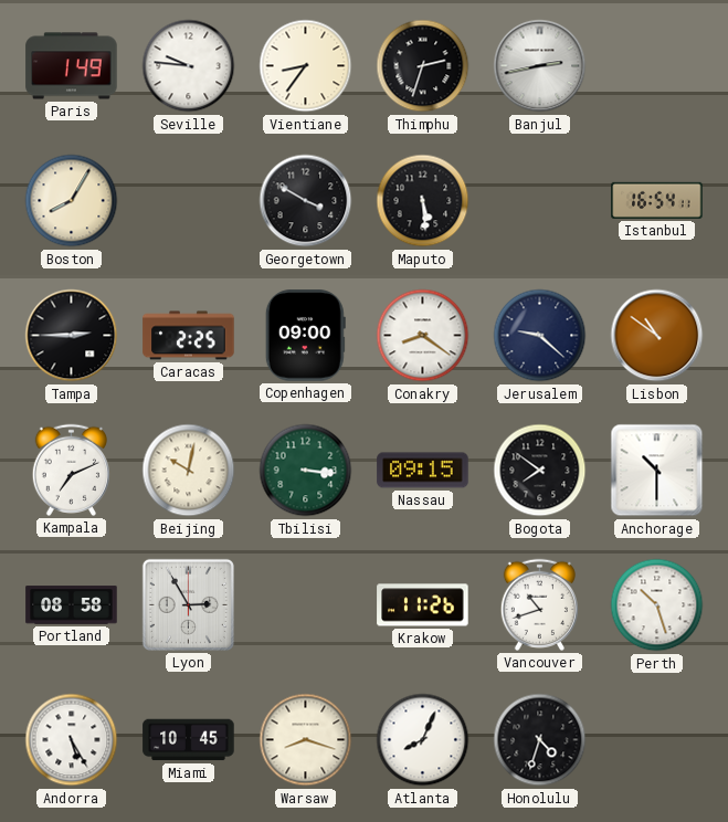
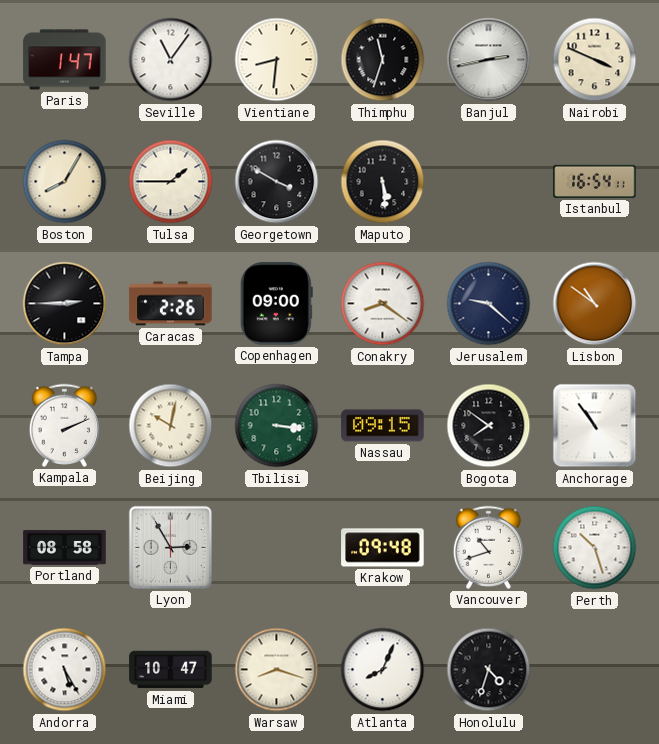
Paris: 1:49 -> 1:47 (65, 60)
Seville: 9:46 -> 11:06 (171, 60)
Vientiane: 8:36 -> 8:31 (277, 60)
Thimphu: 2:33 -> 11:33 (383, 60)
Nairobi: none -> 3:49 (595, 60)
Tulsa: none -> 1:45 (171, 182)
Caracas: 2:25 -> 2:26 (171, 304)
Kampala: 7:11 -> 2:11 (64, 425)
Anchorage: 10:30 -> 10:54 (595, 426)
Krakow: 11:26 -> 09:48 (383, 548)
Miami: 10:45 -> 10:47 (171, 670)
